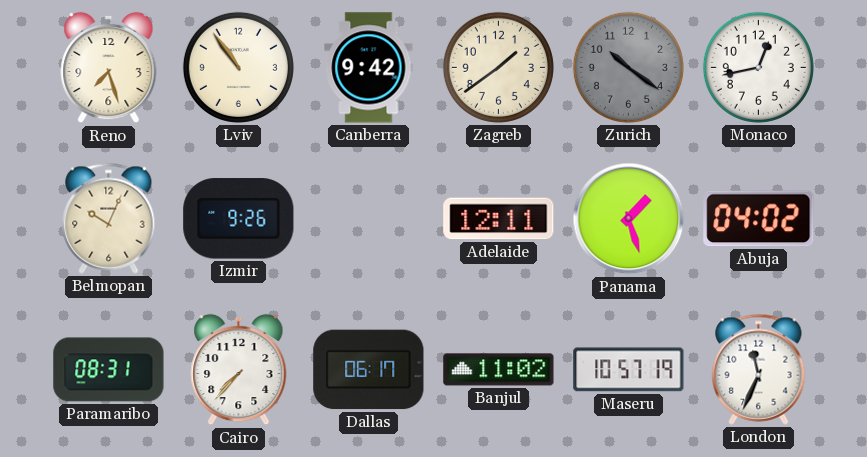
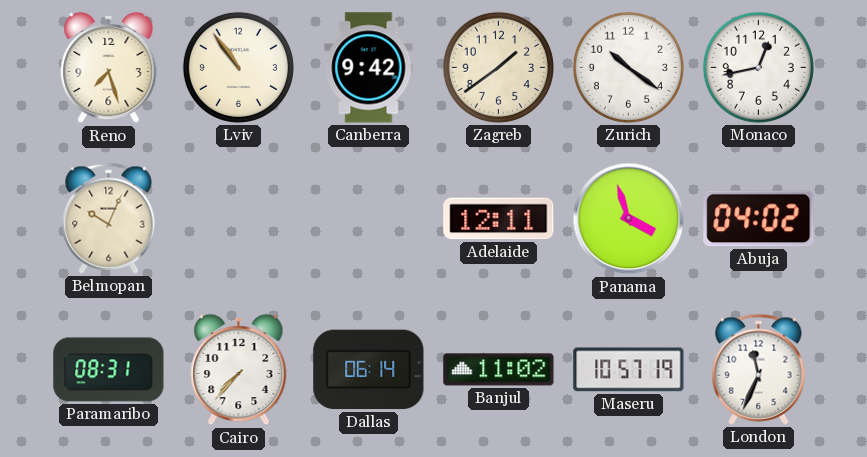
Zurich dial: grey -> white (628, 67)
Izmir: 9:26 -> none (239, 219)
Panama: 1:27 -> 3:57 (629, 219)
Dallas: 06:17 -> 06:14 (369, 370)
